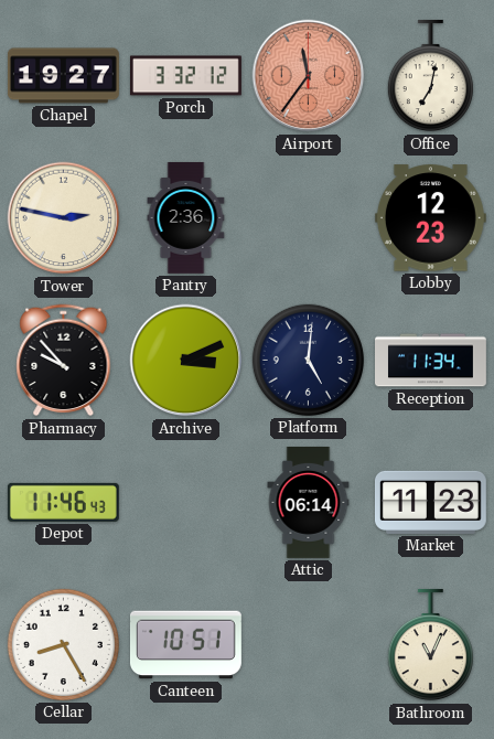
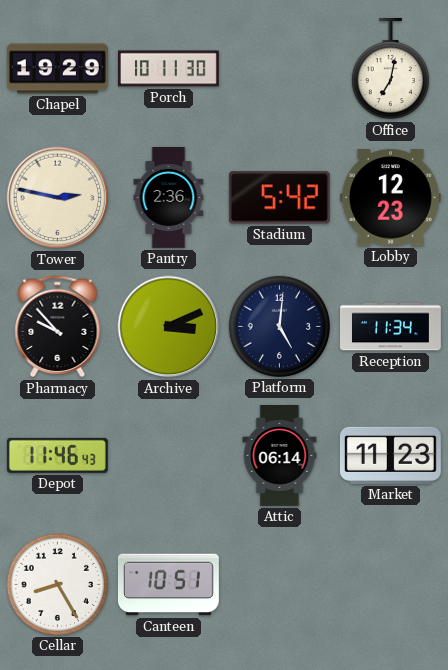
Chapel: 19:27 -> 19:29 (57, 69)
Porch: 3:32 -> 10:11 (168, 69)
Airport: 11:36 -> none (309, 76)
Stadium: none -> 5:42 (279, 198)
Bathroom: 11:04 -> none (430, 645)
